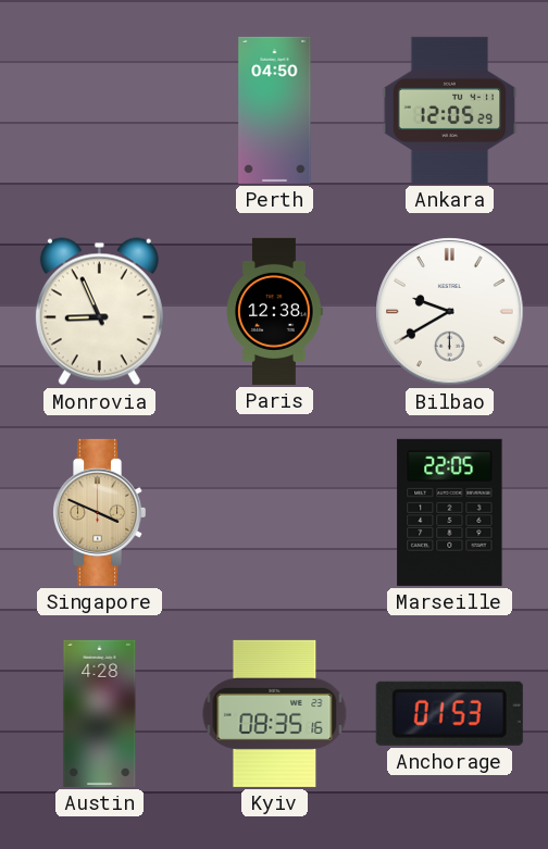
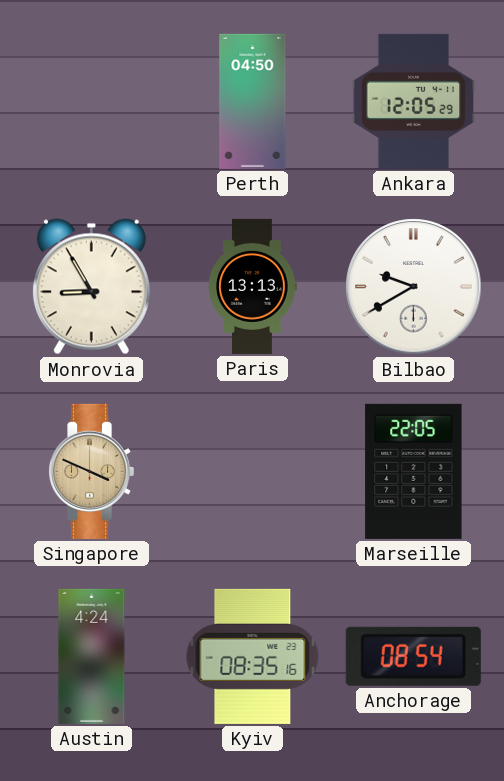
Monrovia: 8:56 -> 8:55 (91, 287)
Paris: 12:38 -> 13:13 (252, 286)
Austin: 4:28 -> 4:24 (92, 656)
Anchorage: 01:53 -> 08:54 (413, 656)
